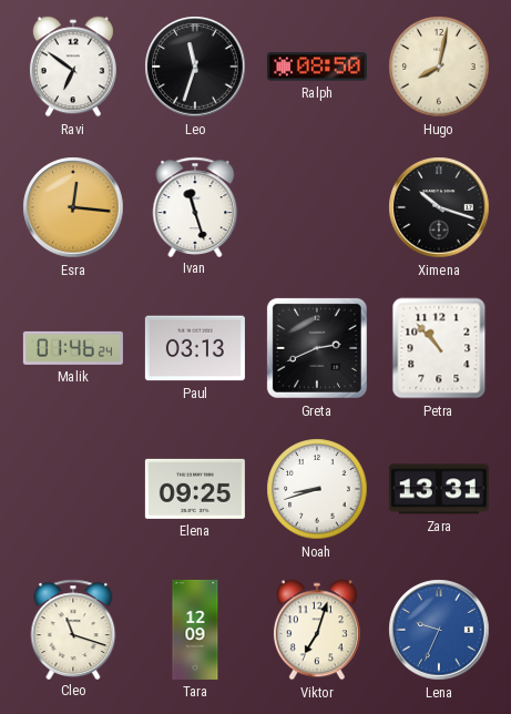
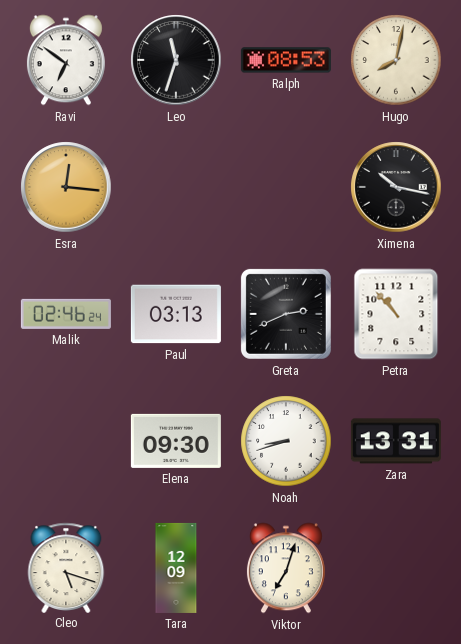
Ralph: 08:50 -> 08:53 (286, 60)
Ivan: 11:27 -> none (195, 206)
Ximena: 10:18 -> 10:17 (396, 187)
Malik: 01:46 -> 02:46 (66, 314)
Elena: 09:25 -> 09:30 (176, 441)
Cleo: 11:18 -> 5:18 (66, 567)
Lena: 9:34 -> none (439, 630)
